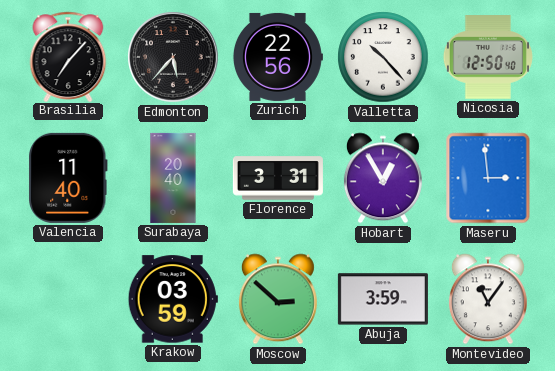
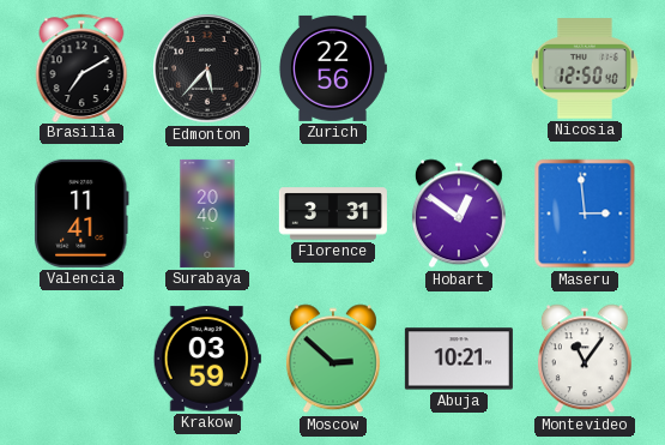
Brasilia: 7:07 -> 7:10 (81, 67)
Valletta: 10:23 -> none (383, 57)
Valencia: 11:40 -> 11:41 (83, 214)
Hobart: 12:55 -> 12:51 (459, 214)
Abuja: 3:59 -> 10:21 (459, 359)
